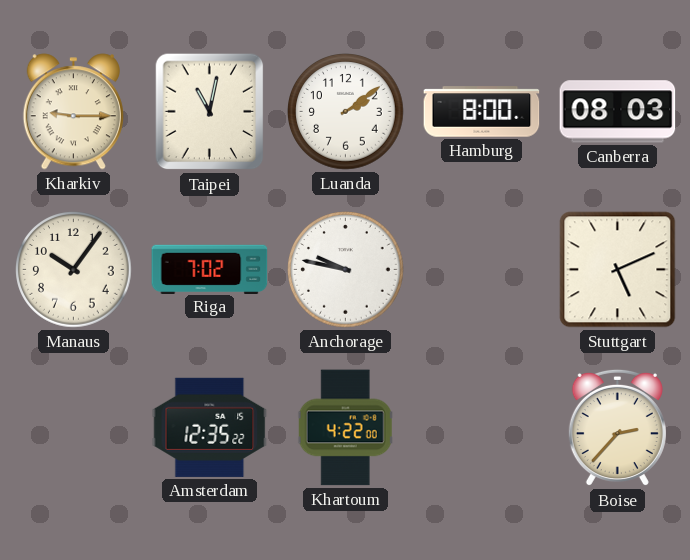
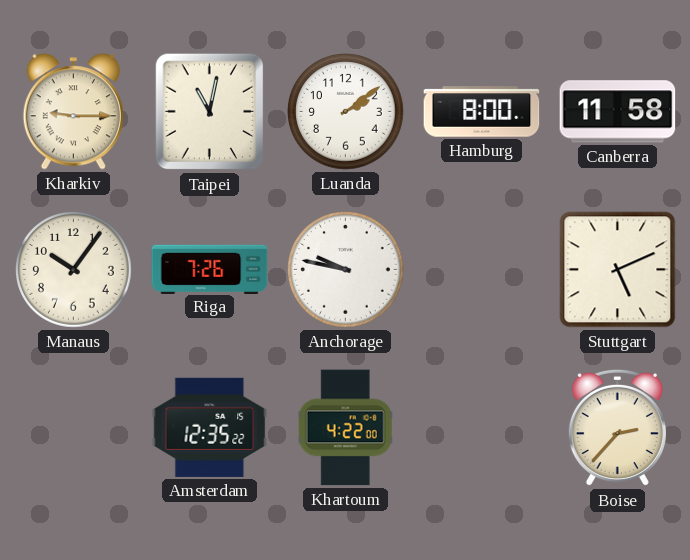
Canberra: 08:03 -> 11:58 (618, 112)
Riga: 7:02 -> 7:26 (210, 269)
